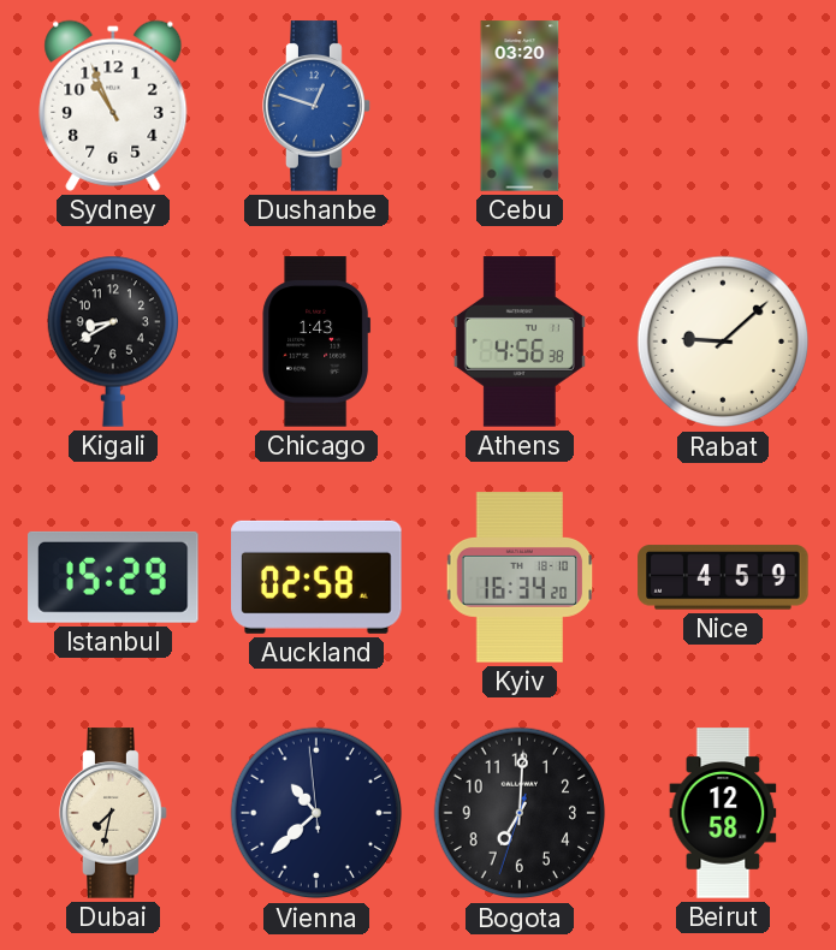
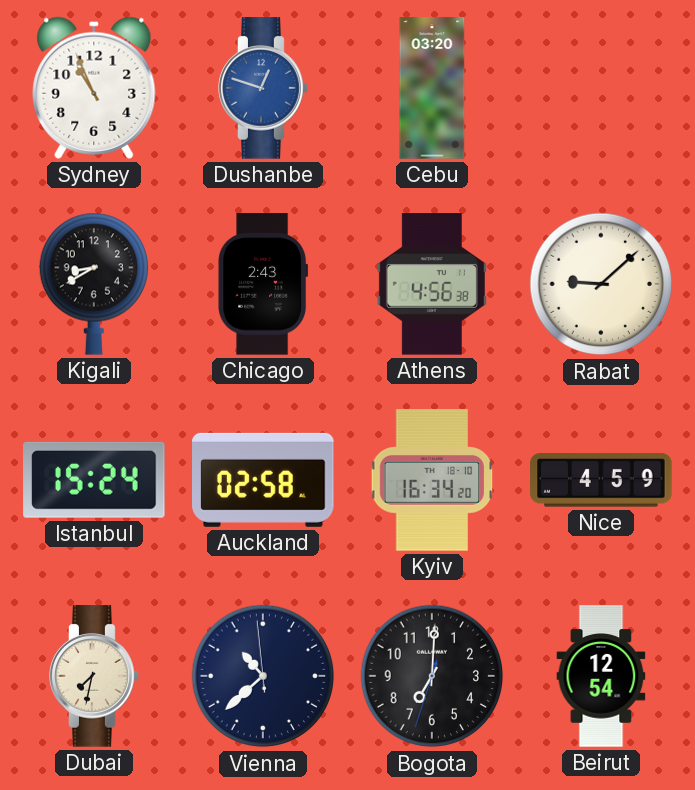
Chicago: 1:43 -> 2:43 (263, 284)
Istanbul: 15:29 -> 15:24 (94, 480)
Beirut: 12:58 -> 12:54 (601, 676)
